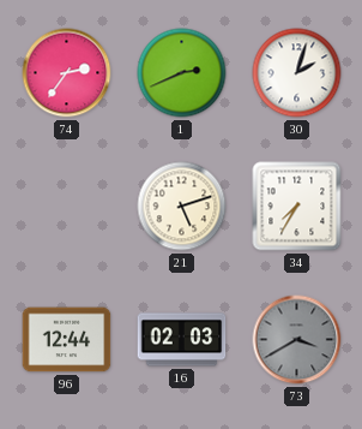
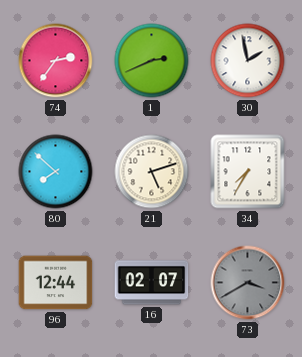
30: 2:03 -> 1:58 (248, 61)
80: none -> 7:52 (56, 172)
16: 02:03 -> 02:07 (152, 283)
